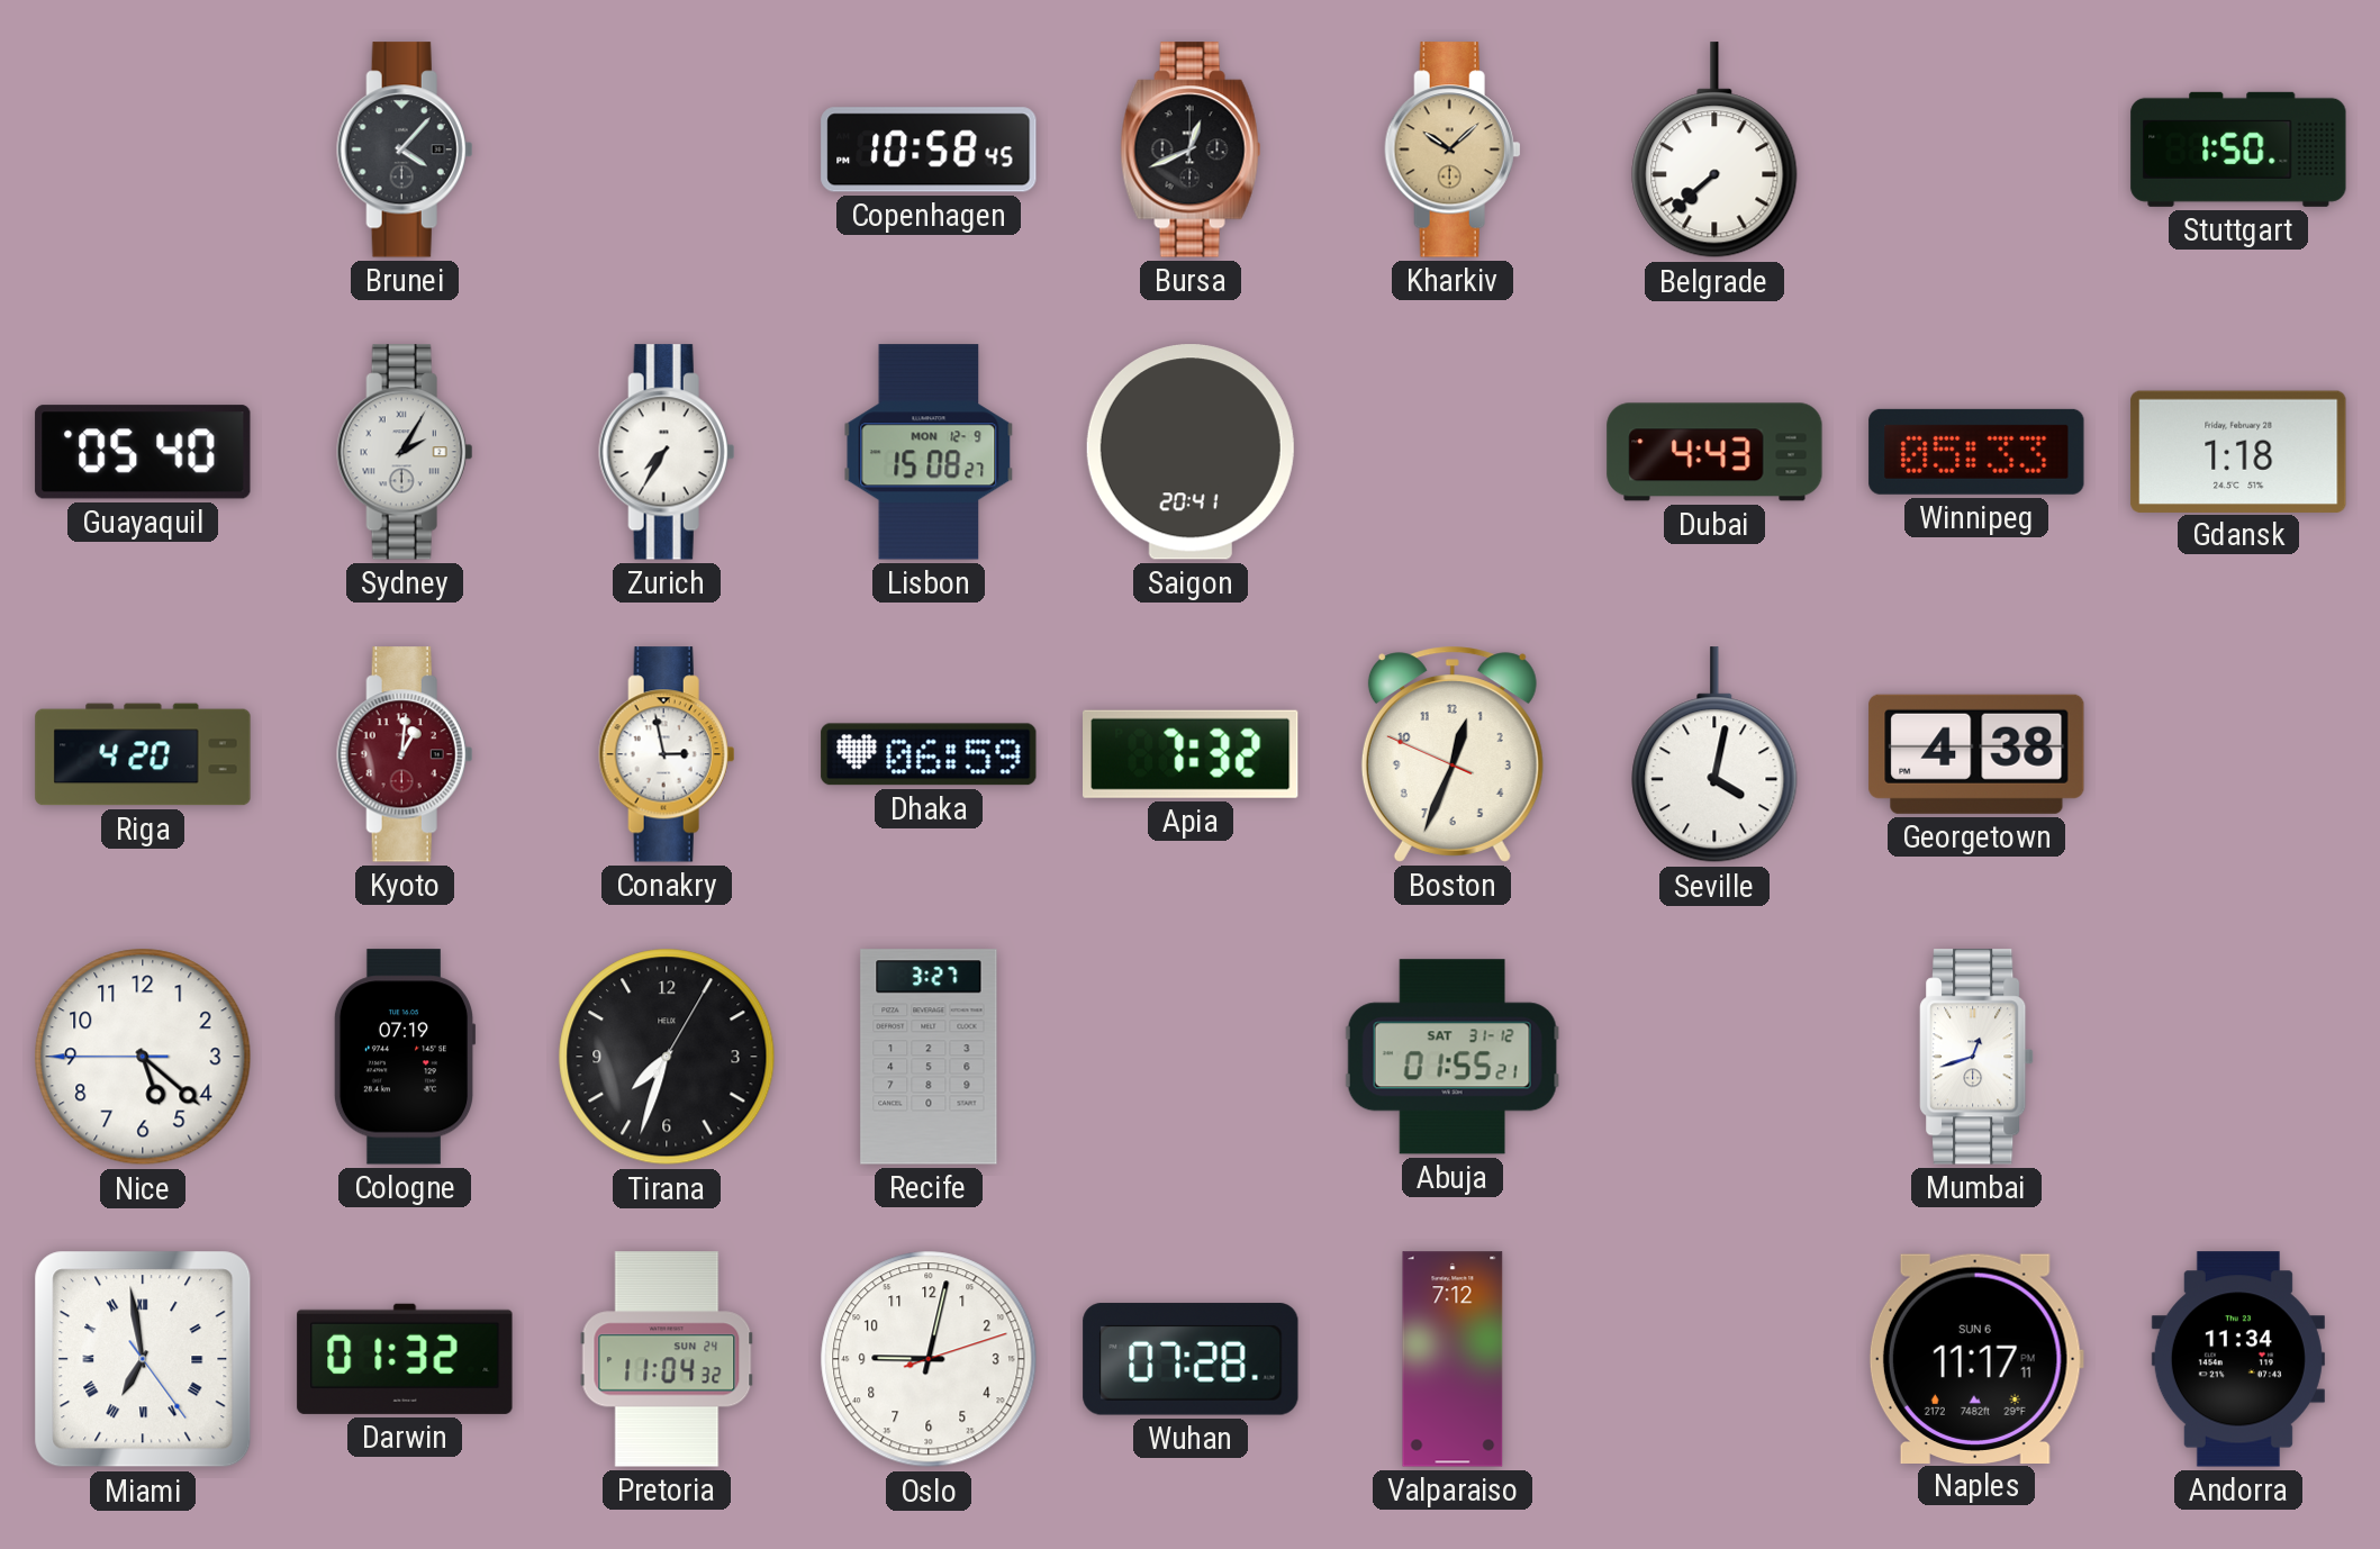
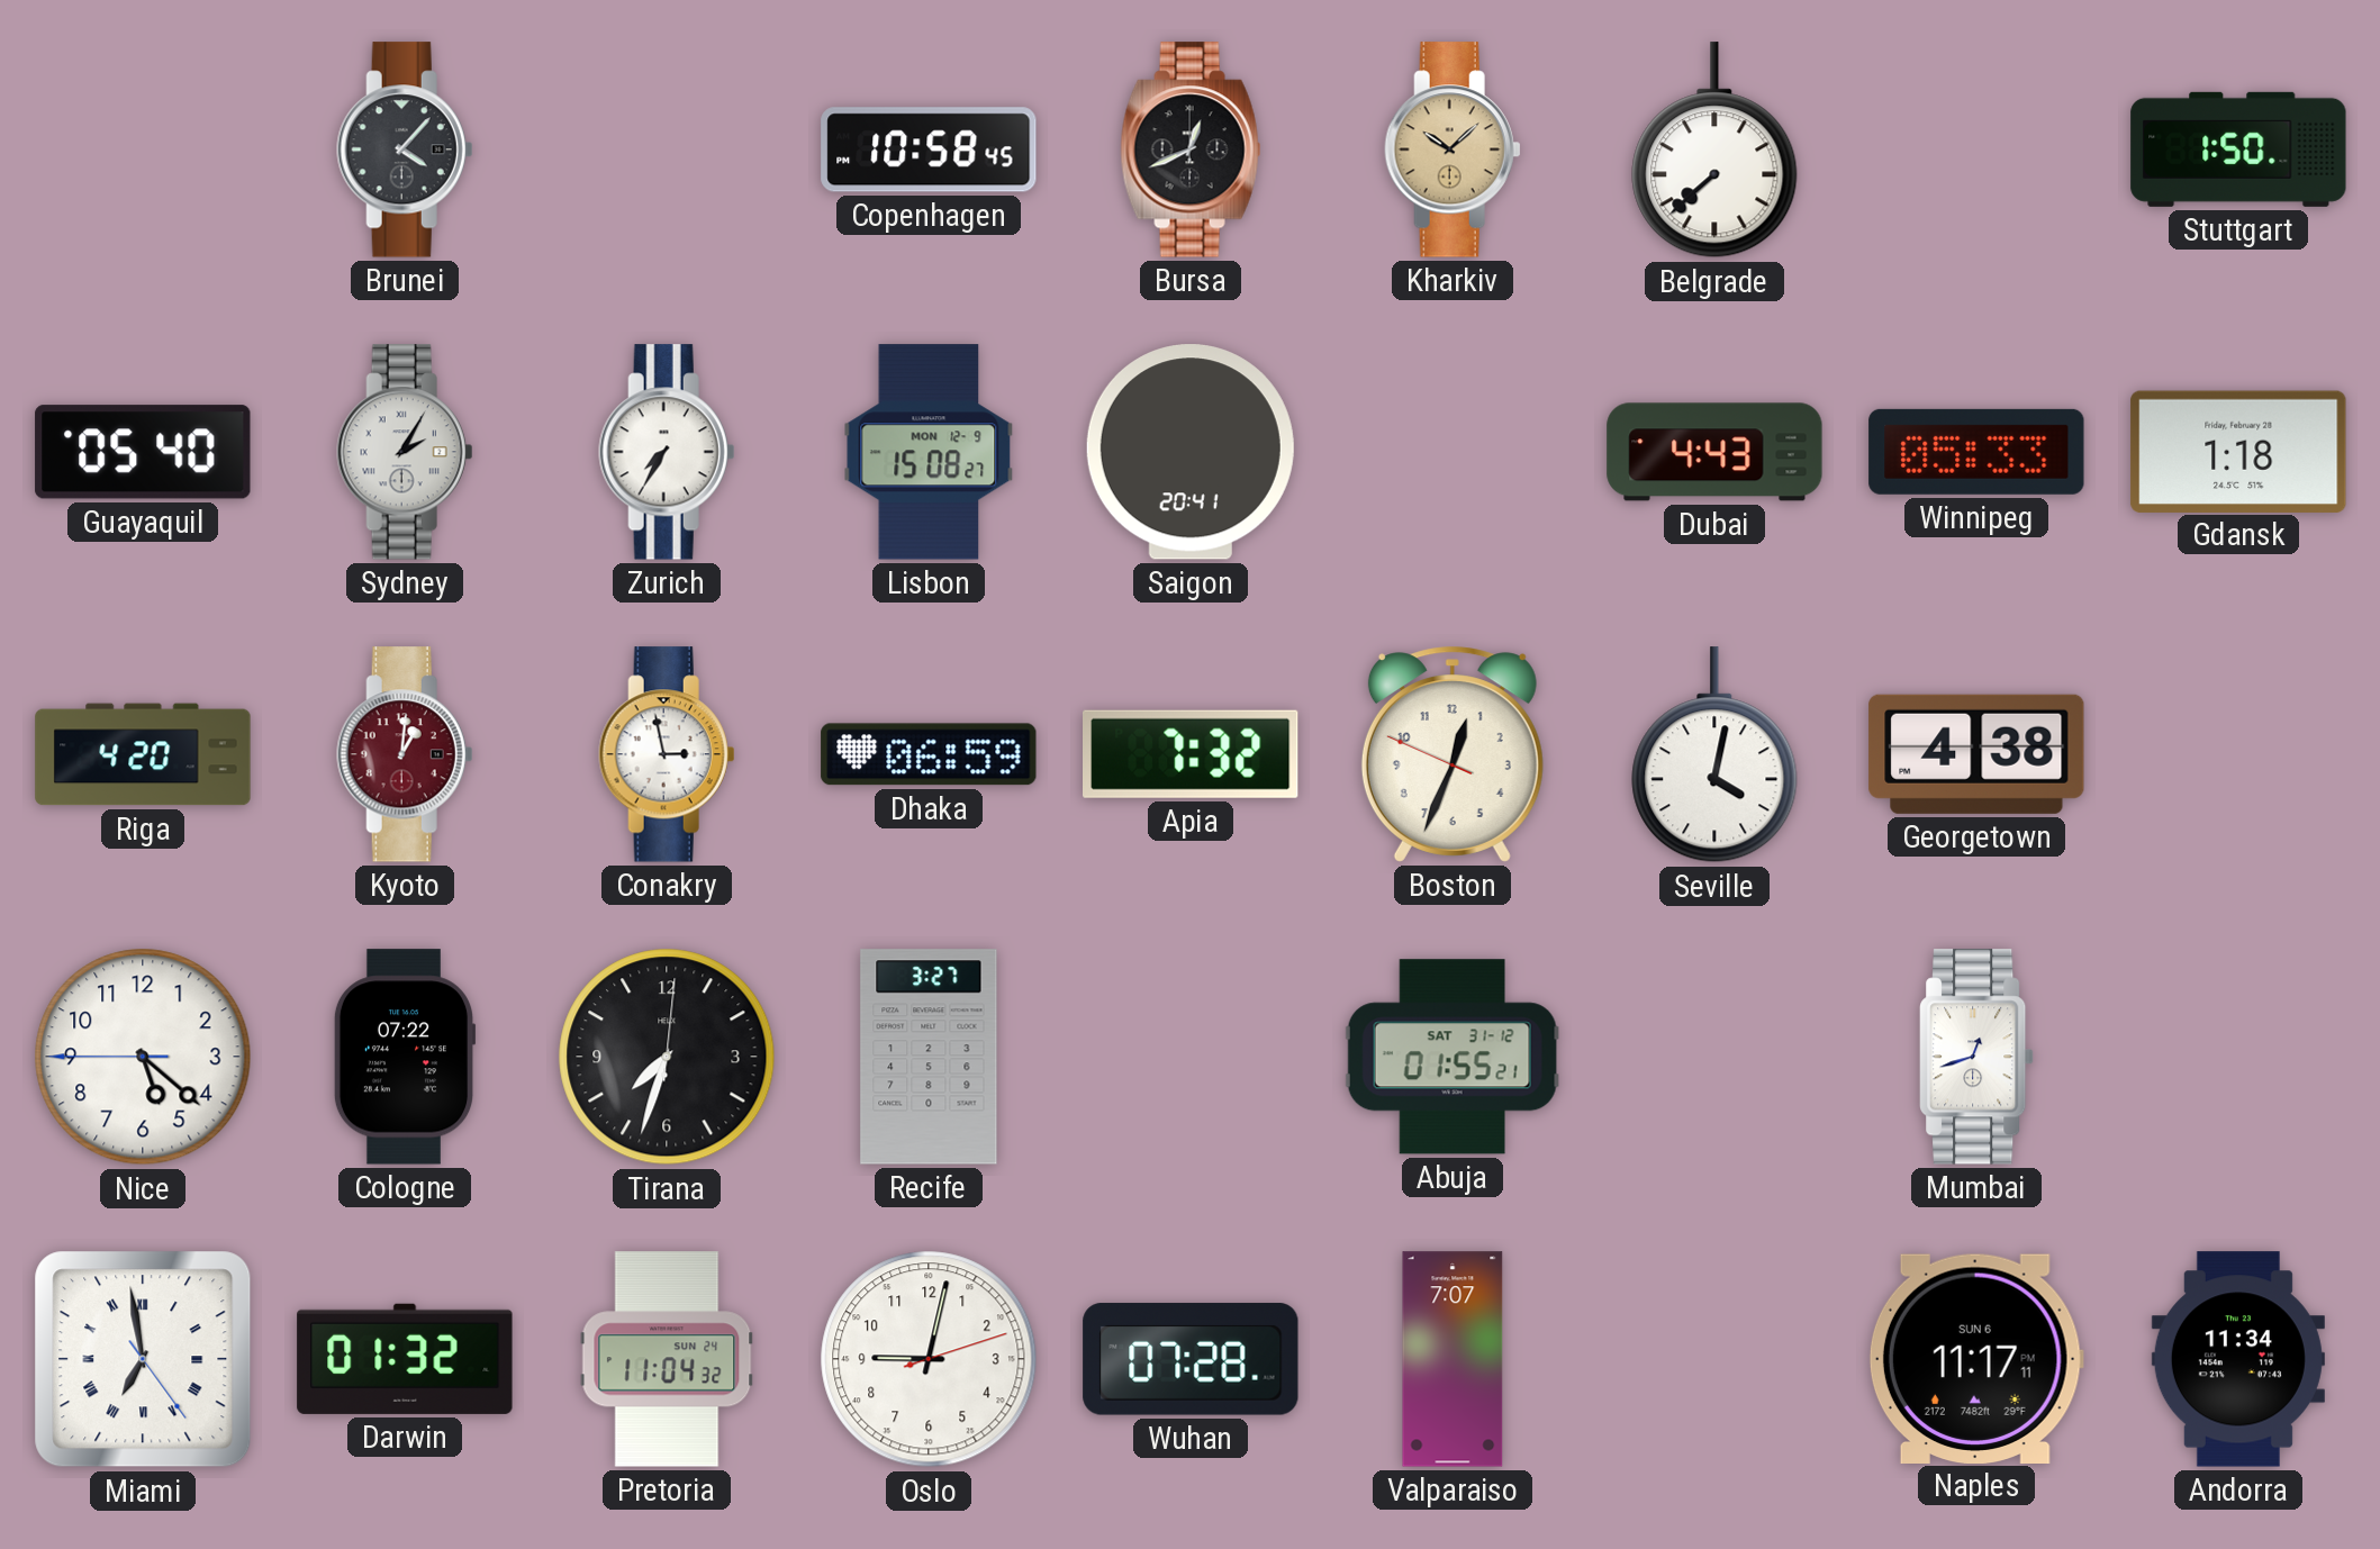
Cologne: 07:19 -> 07:22 (405, 1057)
Tirana: 7:33:05 -> 7:33:01 (667, 1057)
Valparaiso: 7:12 -> 7:07 (1453, 1359)
